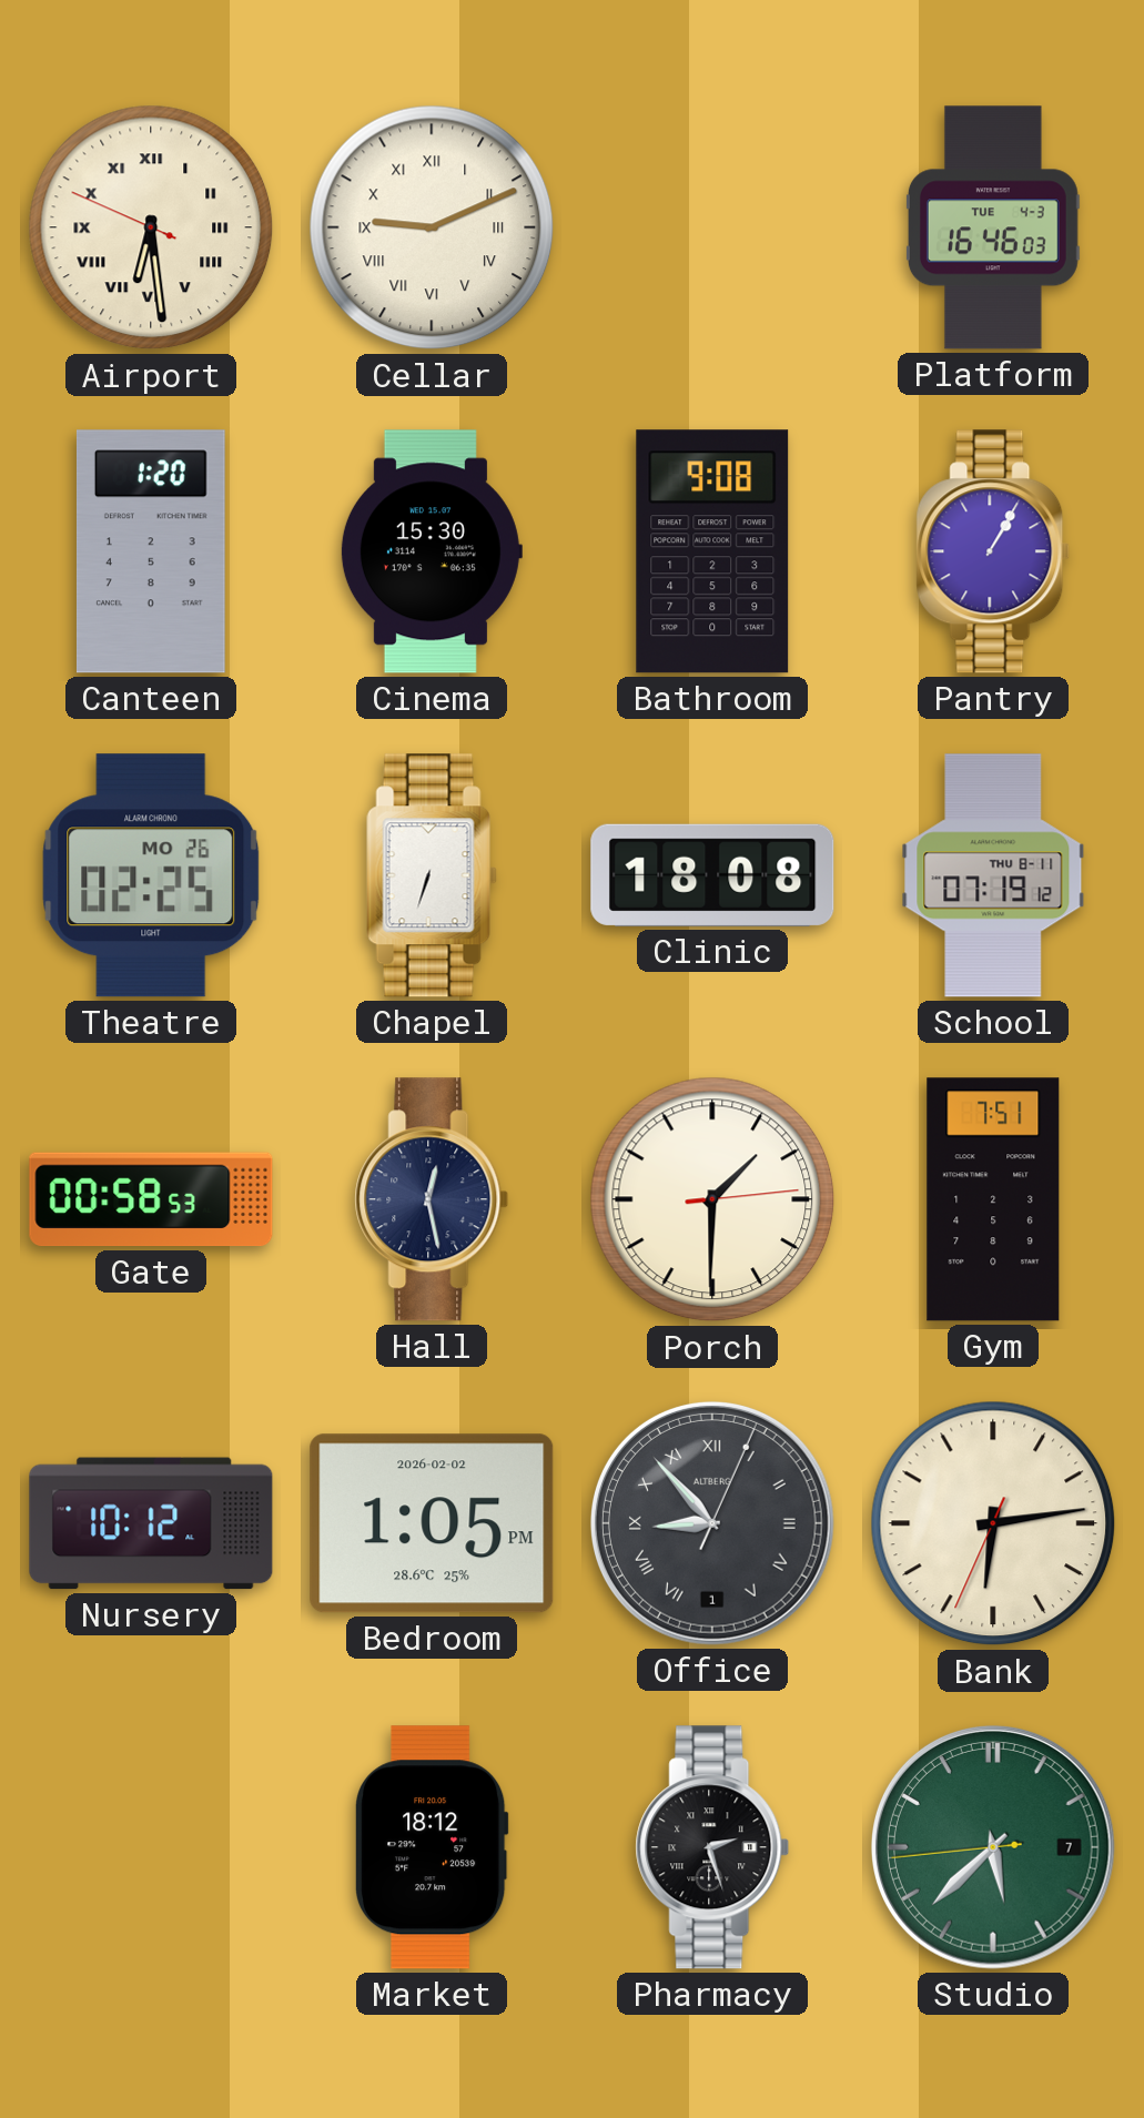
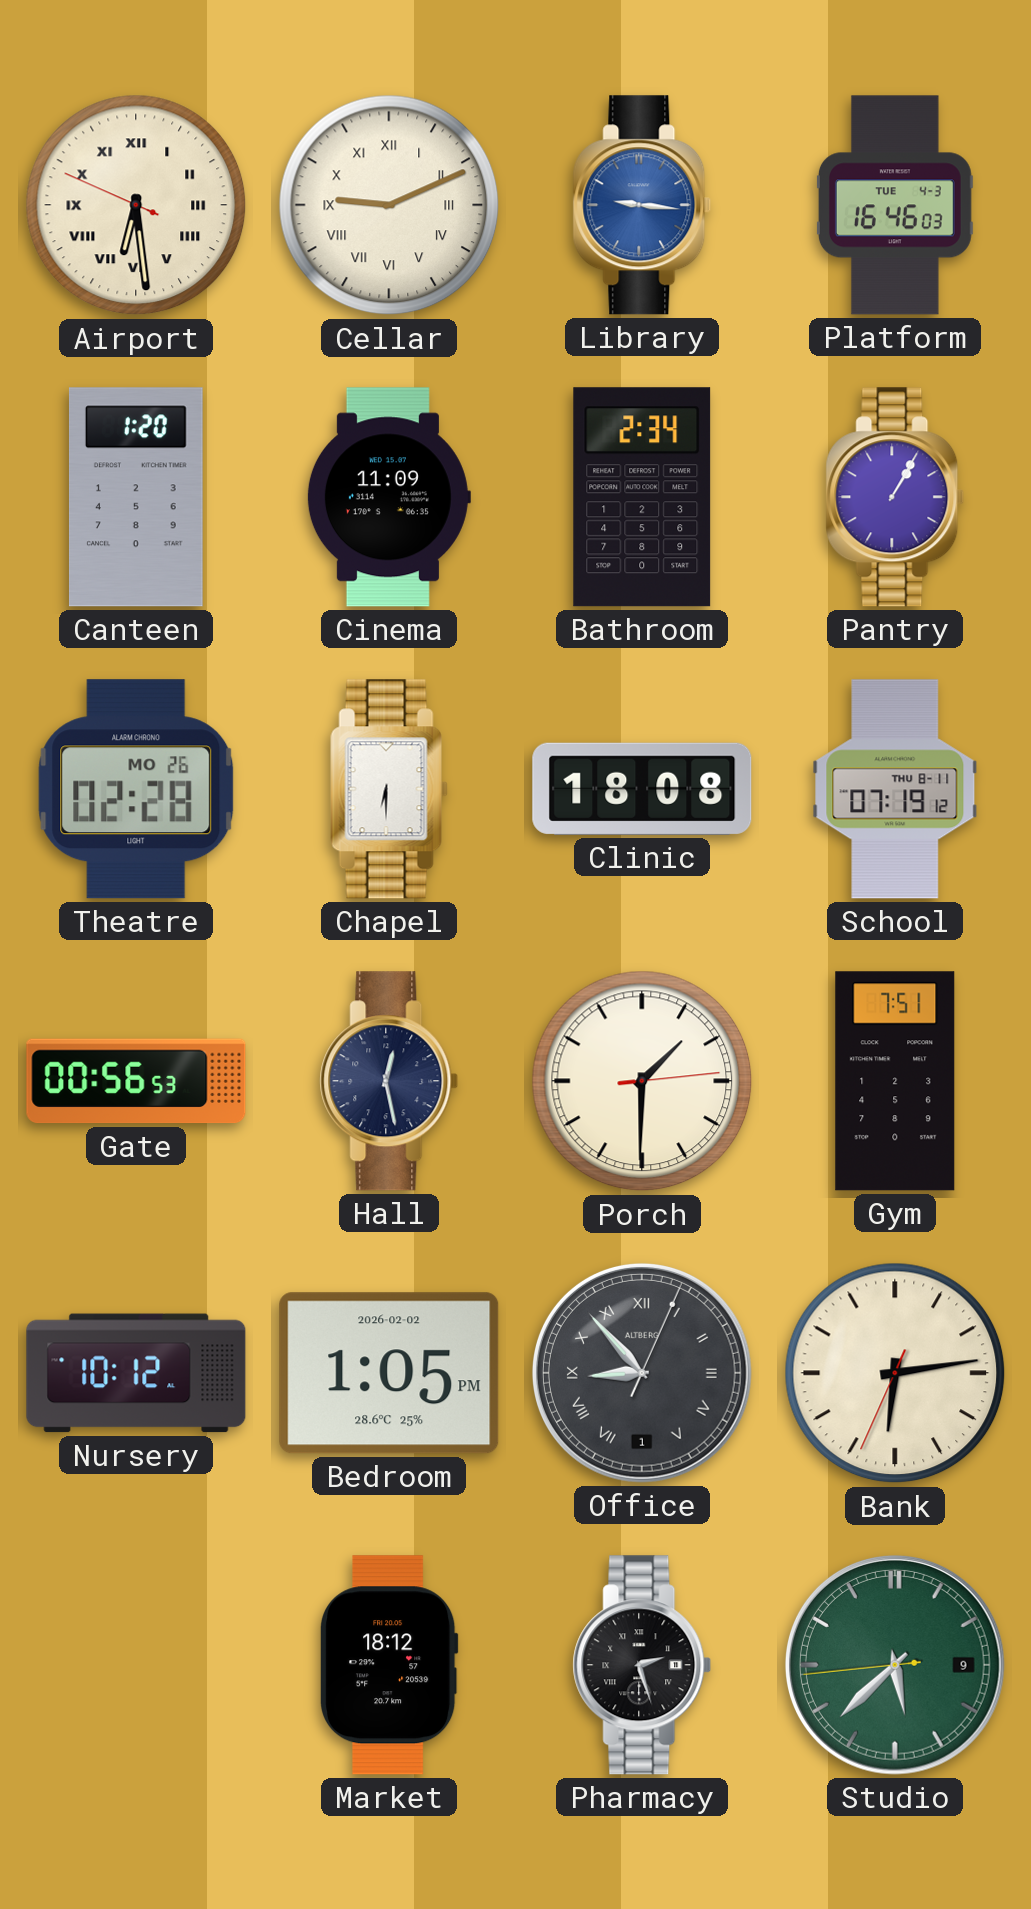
Library: none -> 9:16 (642, 205)
Cinema: 15:30 -> 11:09 (388, 497)
Bathroom: 9:08 -> 2:34 (642, 497)
Theatre: 02:25 -> 02:28 (136, 789)
Chapel: 6:33 -> 6:30 (389, 789)
Gate: 00:58 -> 00:56 (136, 1081)
Studio date: 7 -> 9 (895, 1665)
